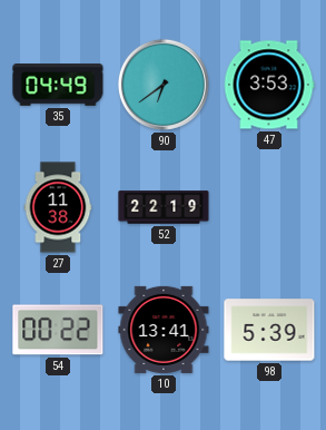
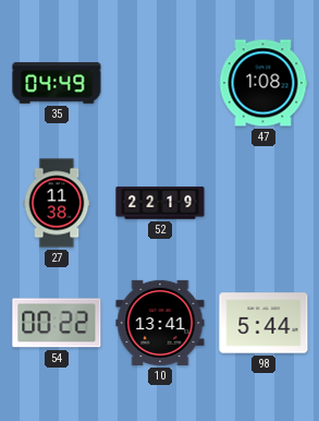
90: 6:39 -> none (164, 85)
47: 3:53 -> 1:08 (263, 83)
98: 5:39 -> 5:44 (263, 323)
